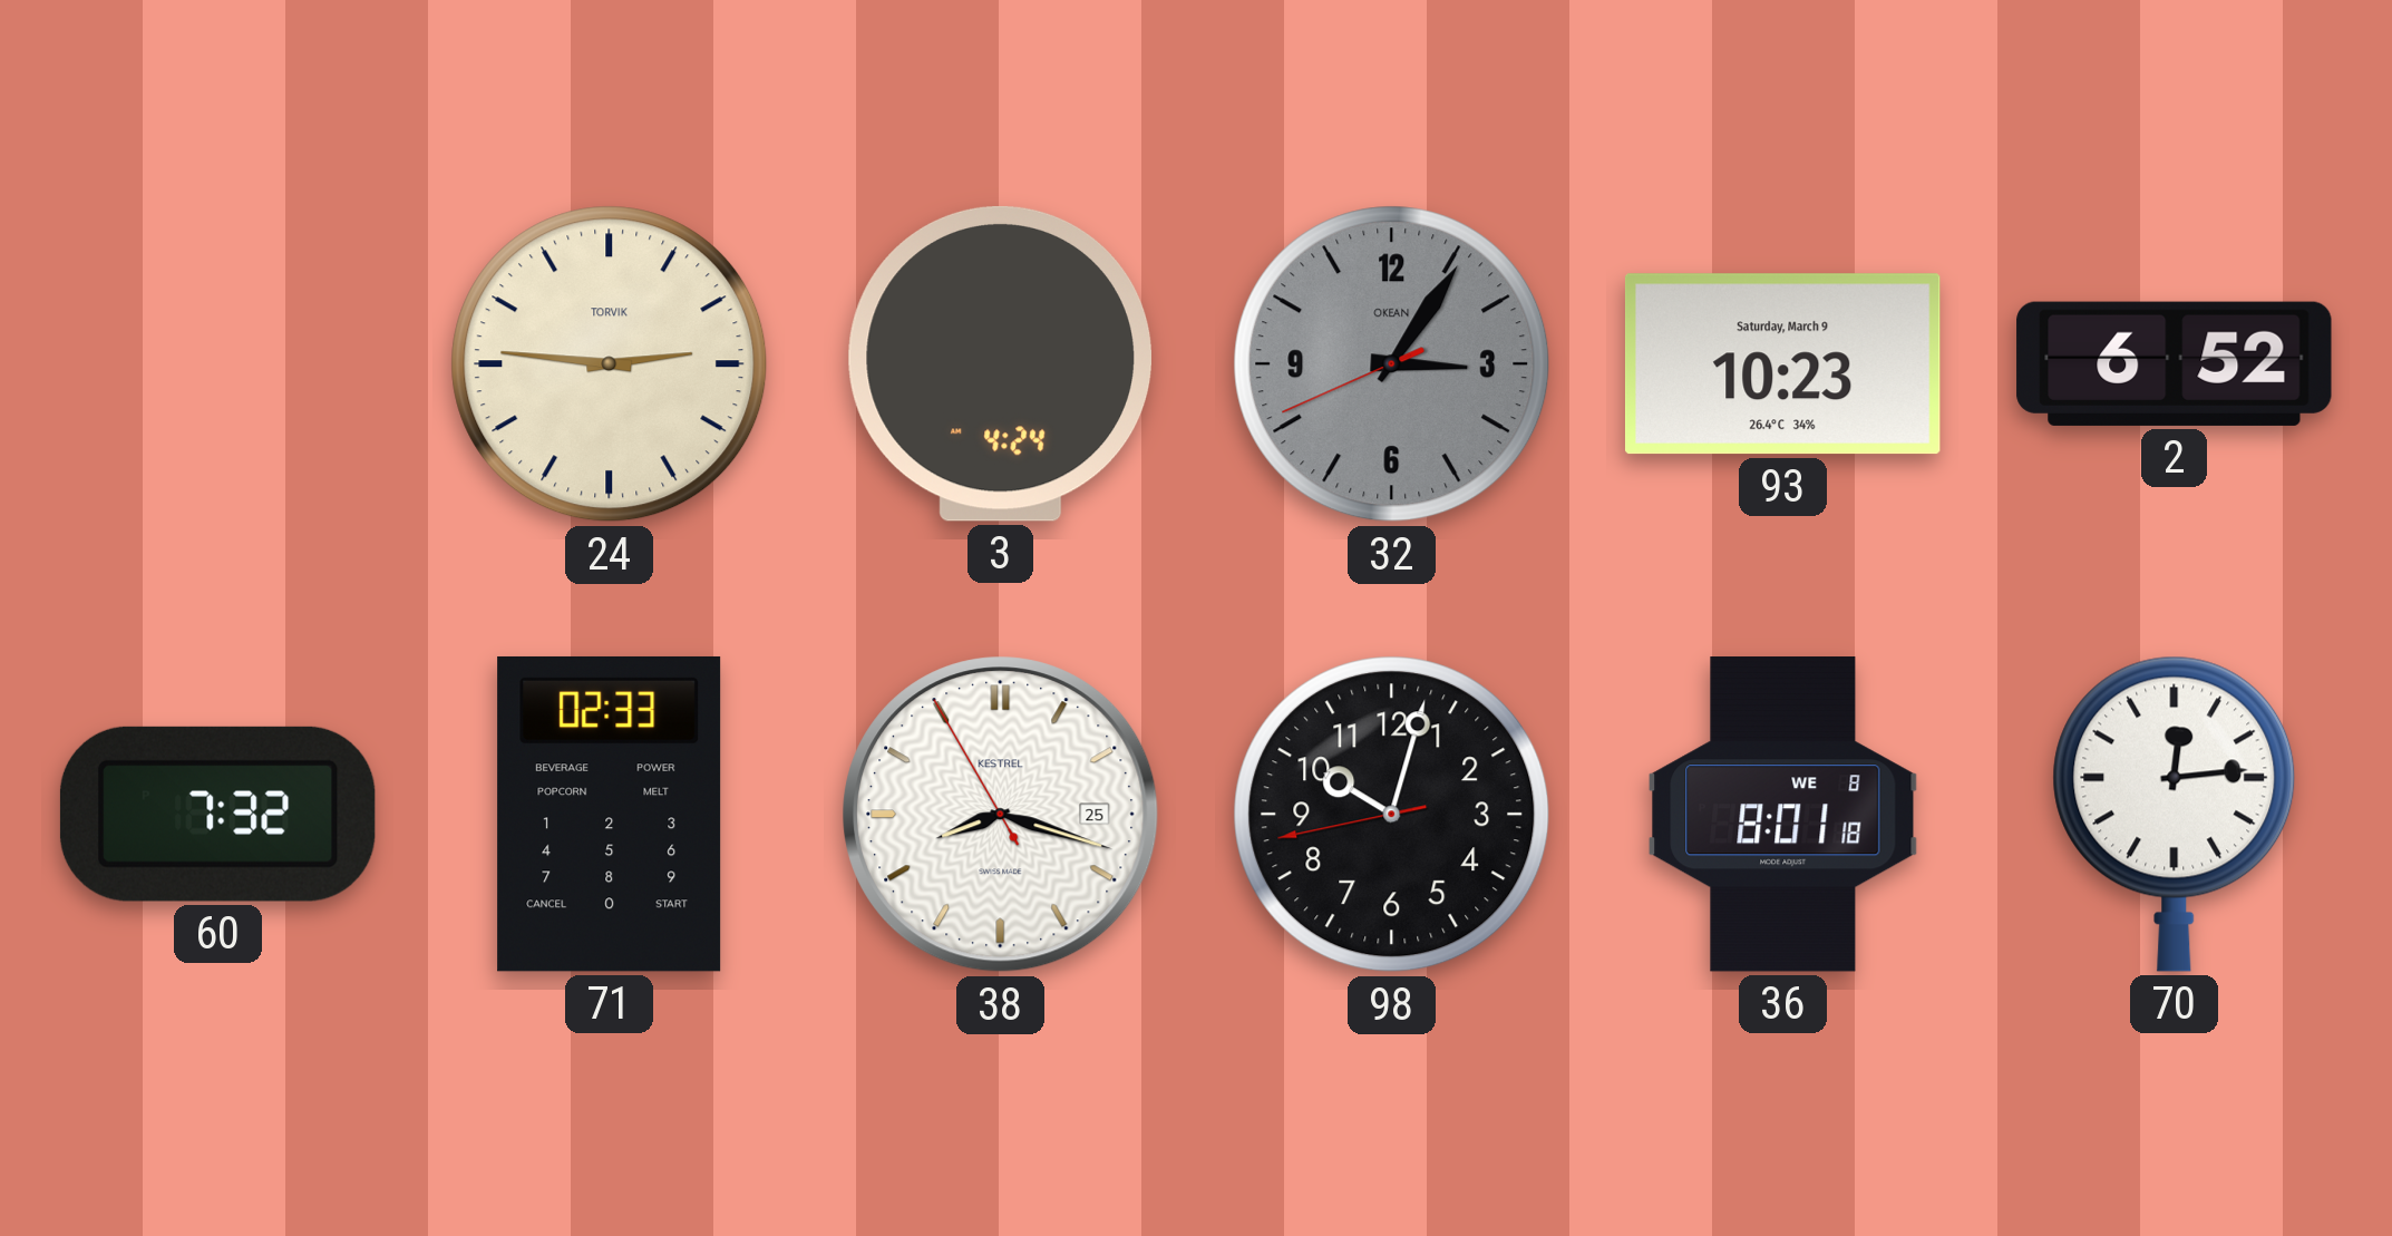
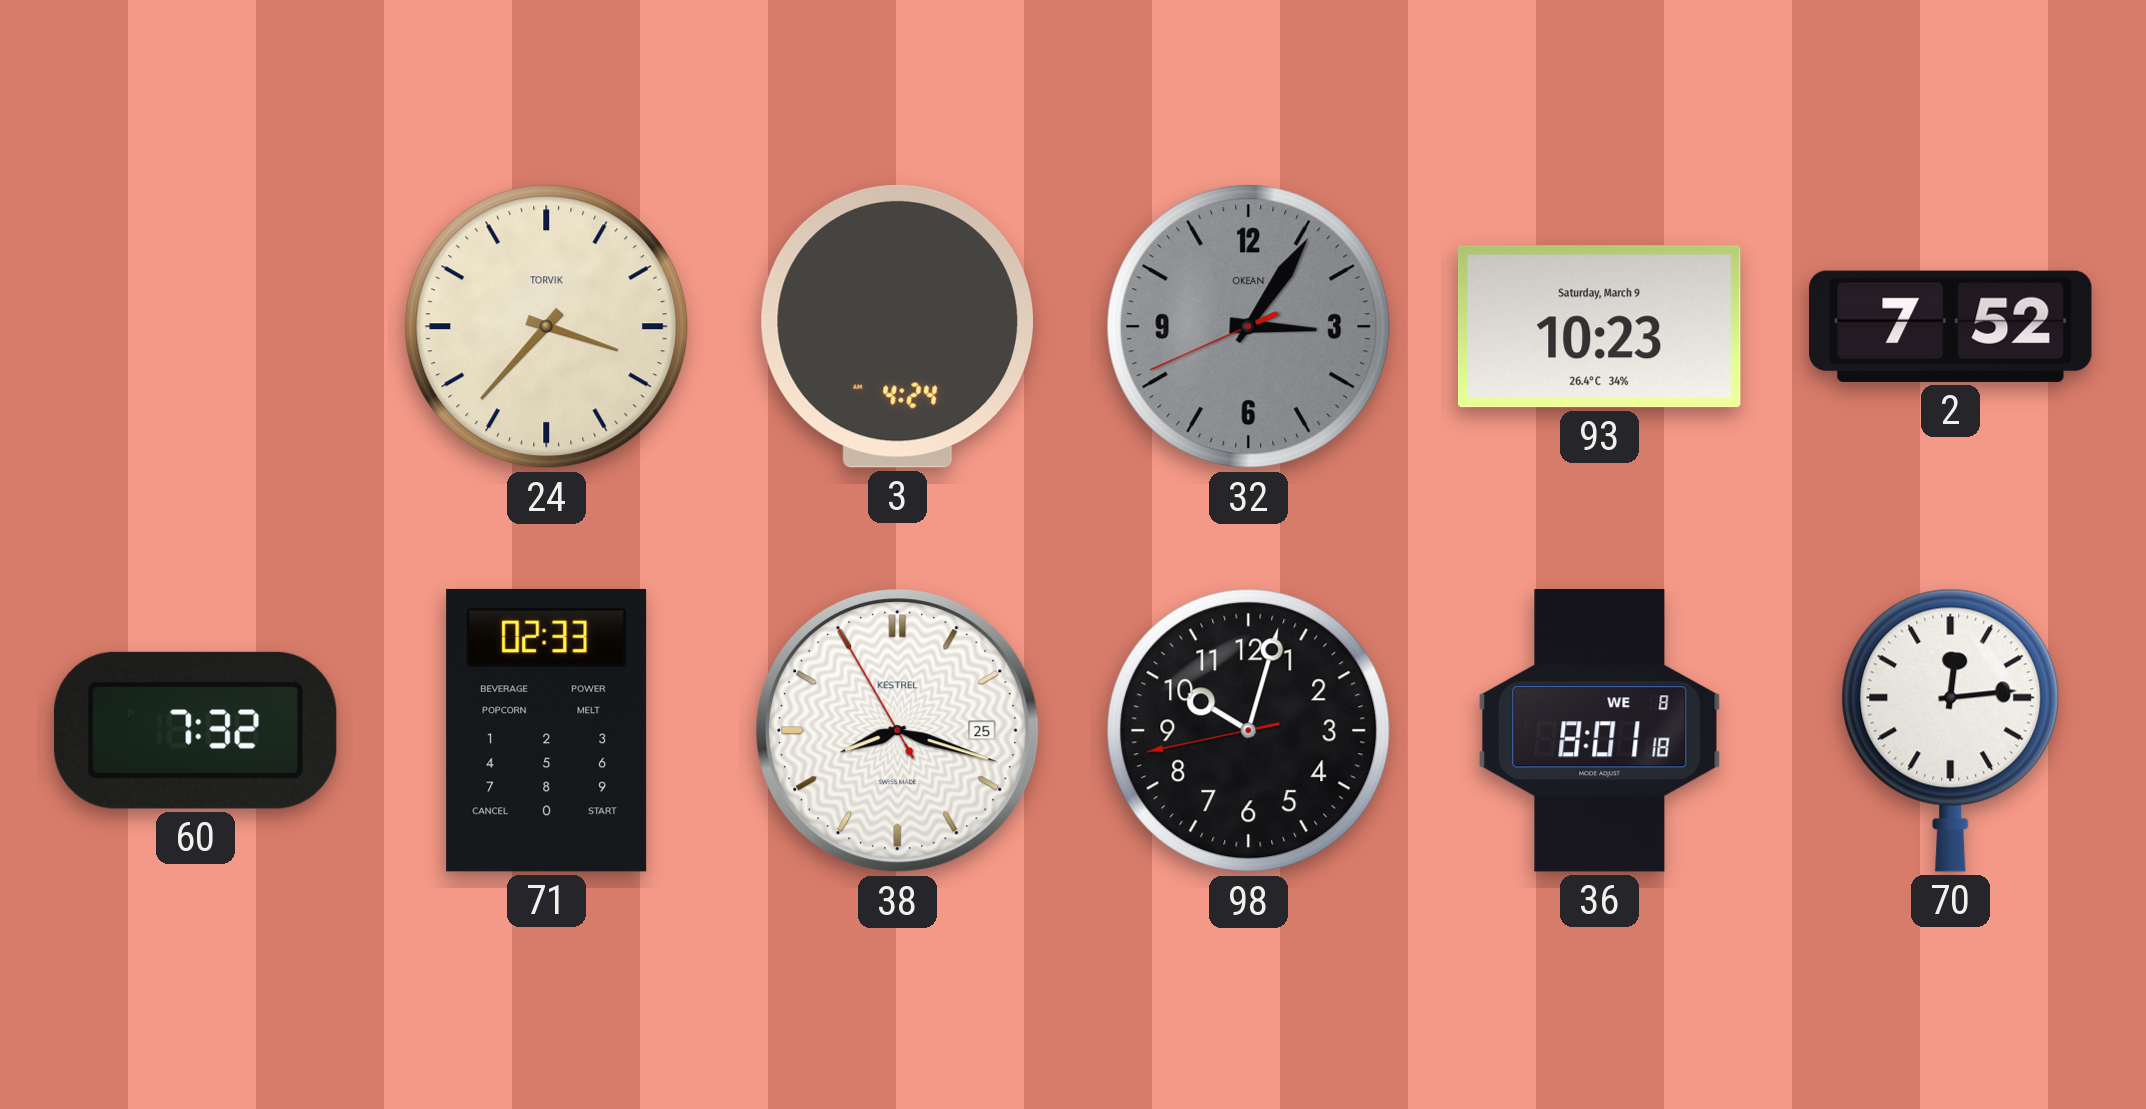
24: 2:46 -> 3:37 (547, 327)
2: 6:52 -> 7:52 (1951, 326)
